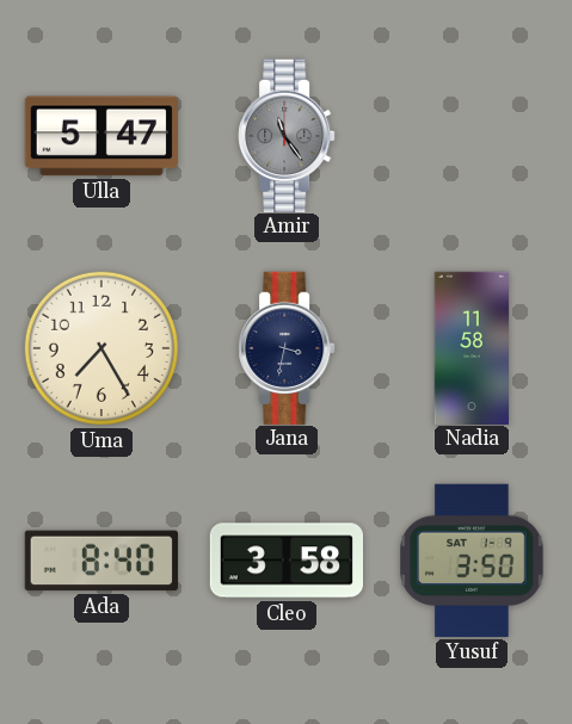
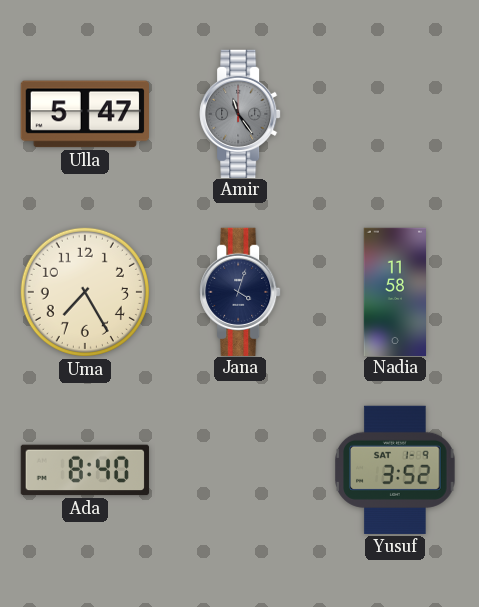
Jana: 3:32 -> 4:03 (240, 291)
Cleo: 3:58 -> none (285, 561)
Yusuf: 3:50 -> 3:52 (395, 470)
